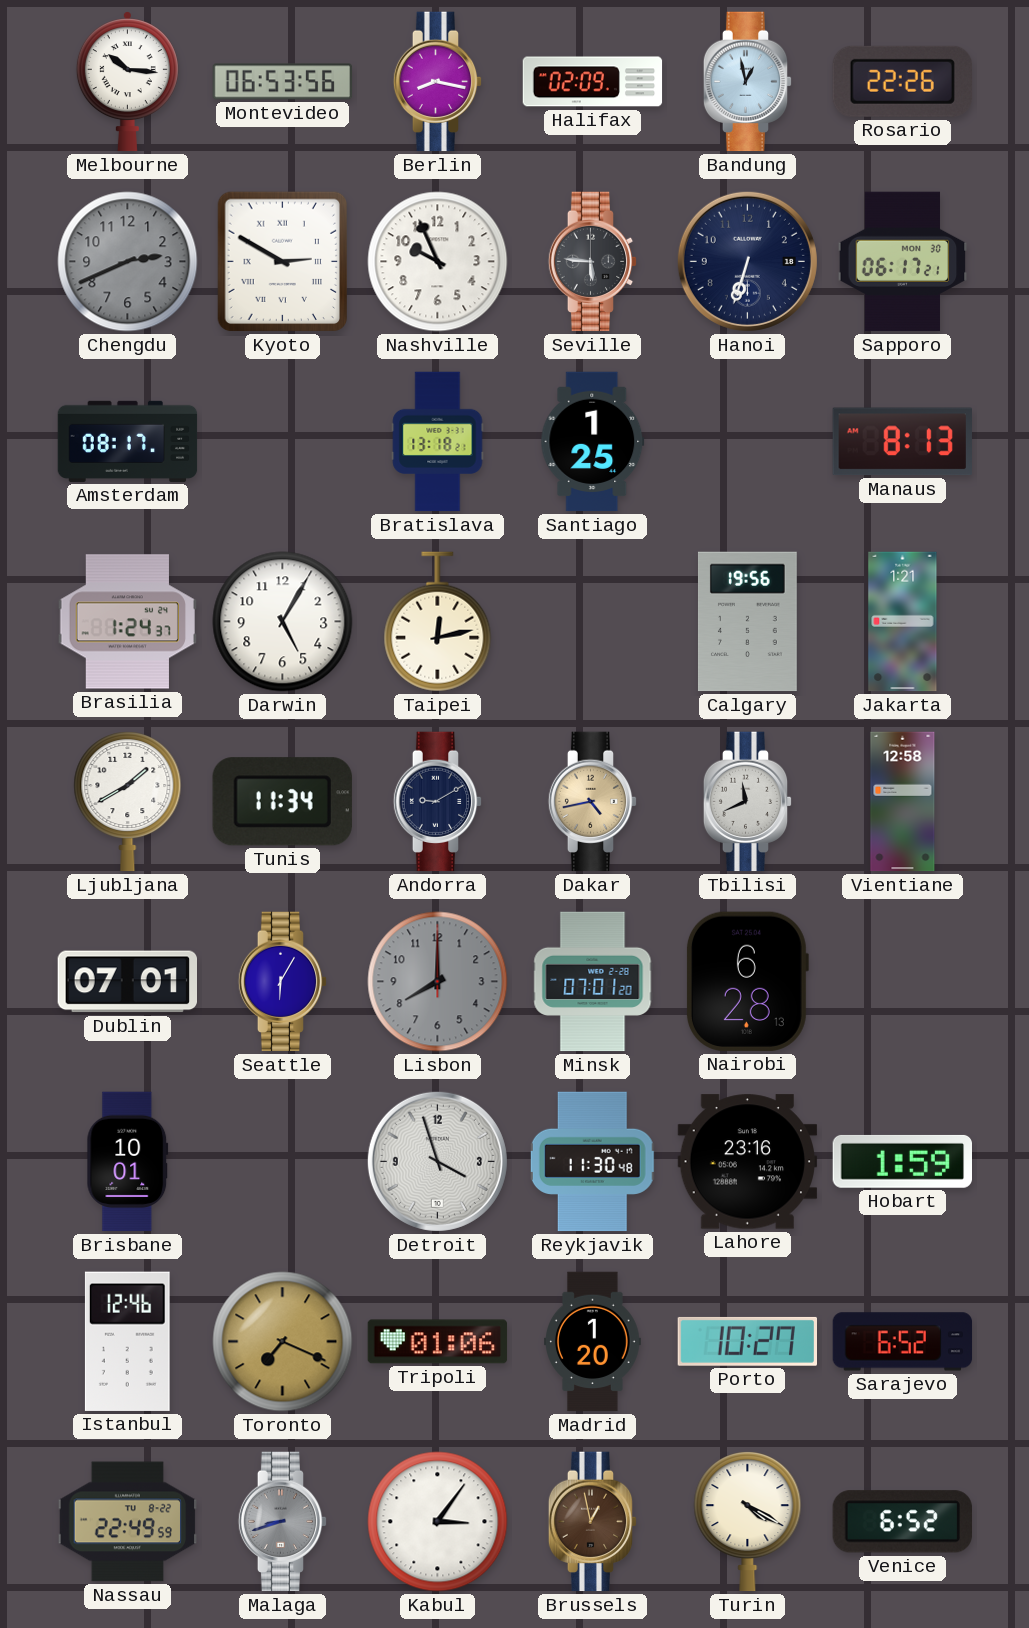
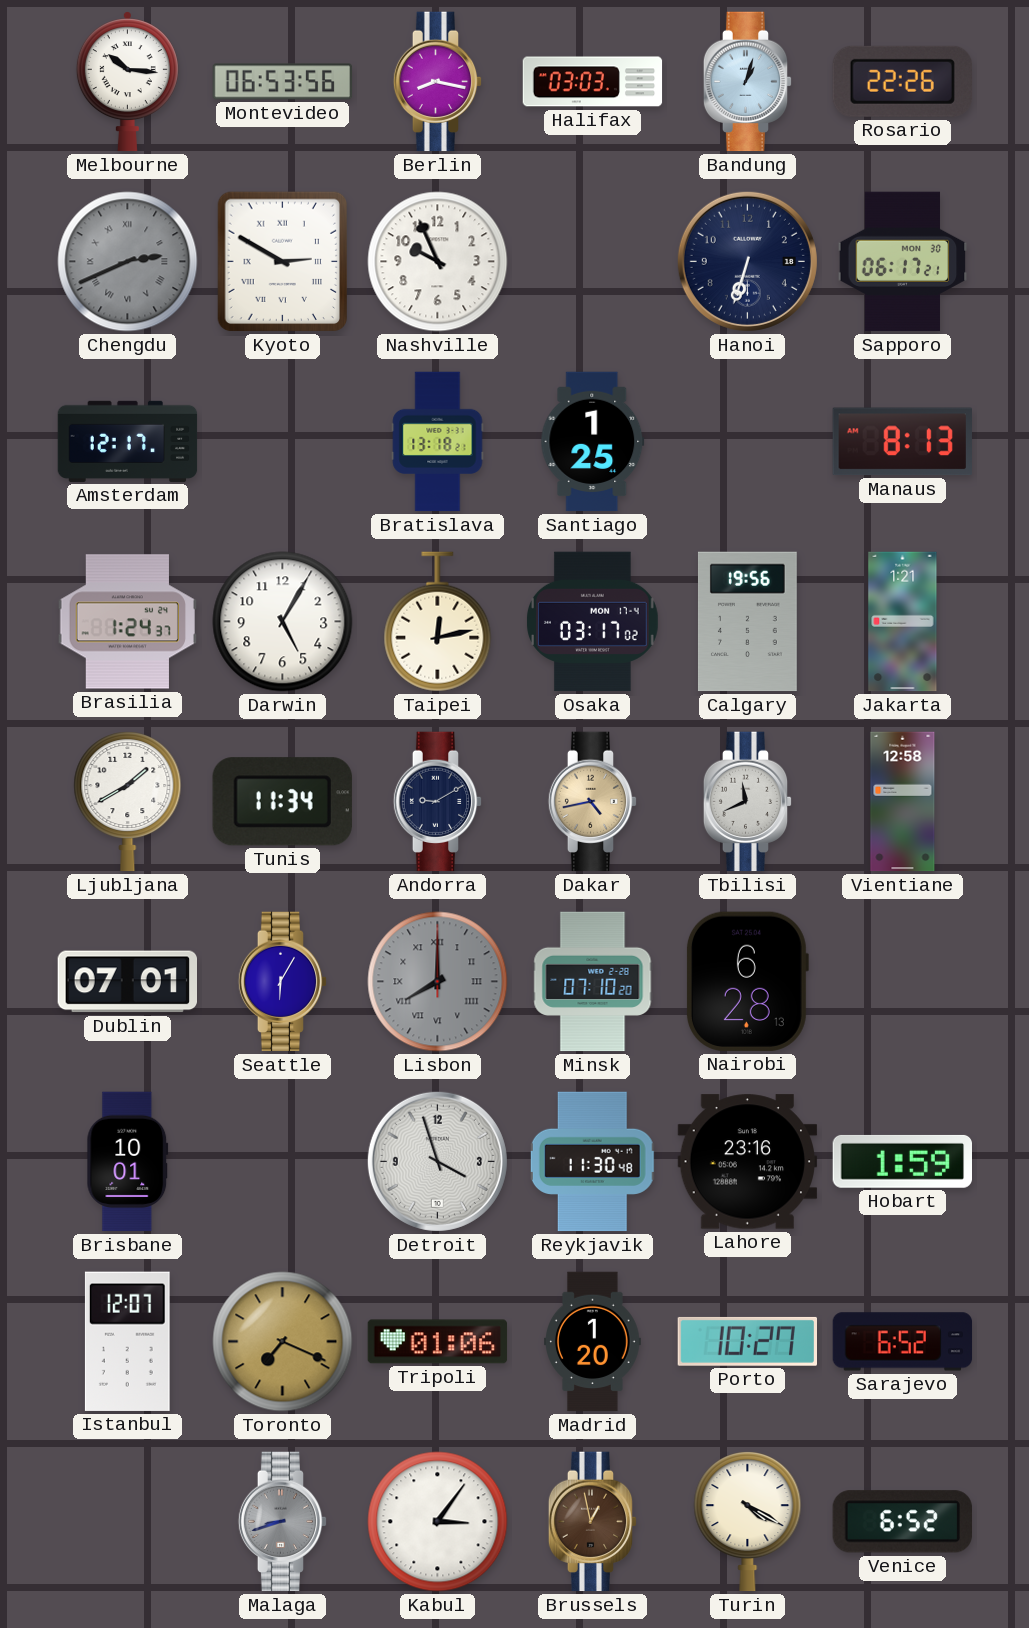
Halifax: 02:09 -> 03:03 (593, 82)
Bandung: 12:58 -> 1:03 (748, 82)
Chengdu numerals: Arabic -> Roman (128, 262)
Seville: 5:46 -> none (593, 262)
Amsterdam: 08:17 -> 12:17 (128, 441)
Osaka: none -> 03:17 (593, 622)
Lisbon numerals: Arabic -> Roman (438, 982)
Minsk: 07:01 -> 07:10 (593, 982)
Istanbul: 12:46 -> 12:07 (127, 1341)
Nassau: 22:49 -> none (128, 1522)
